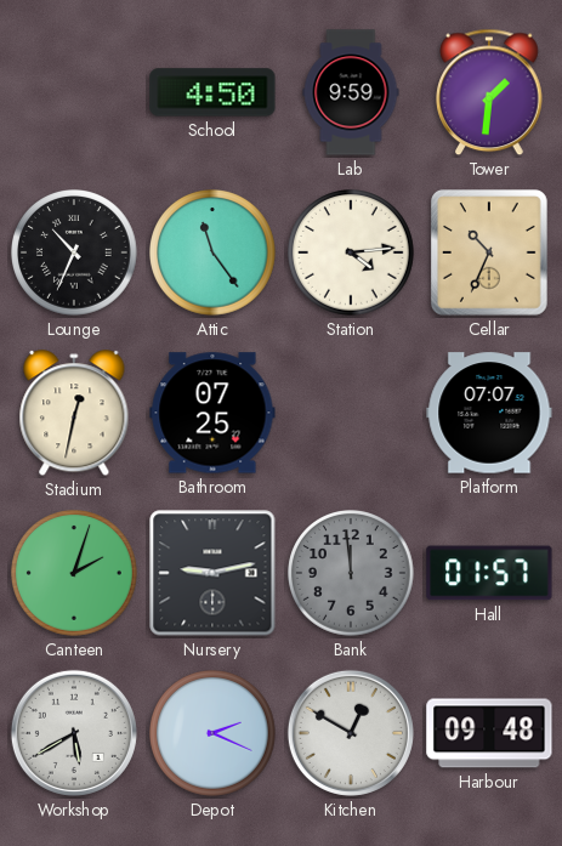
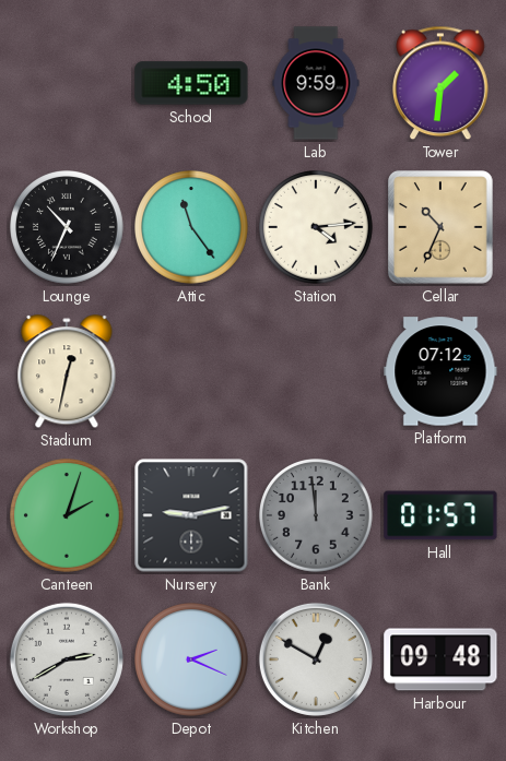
Bathroom: 07:25 -> none (212, 413)
Platform: 07:07 -> 07:12 (440, 371)
Workshop: 5:40 -> 2:40 (67, 659)
